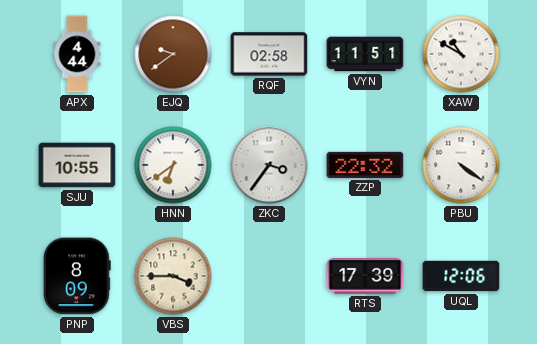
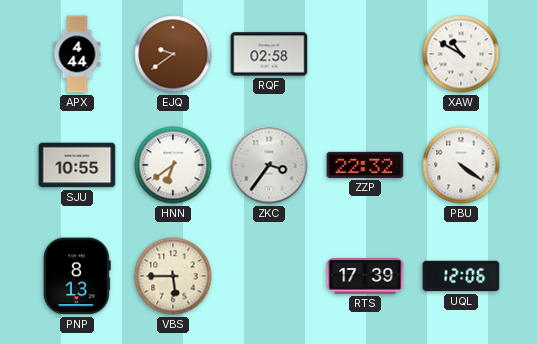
VYN: 11:51 -> none (365, 54)
PNP: 8:09 -> 8:13 (77, 276)
VBS: 3:45 -> 5:45 (173, 276)
